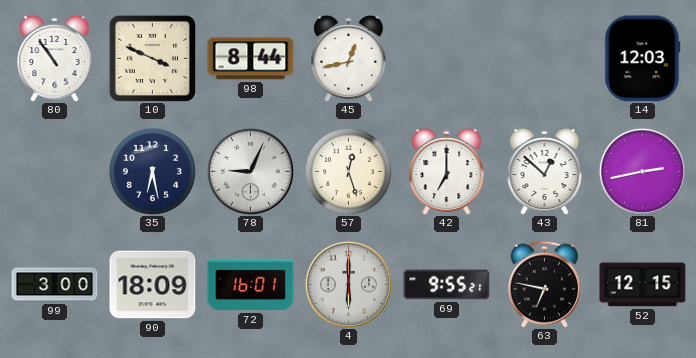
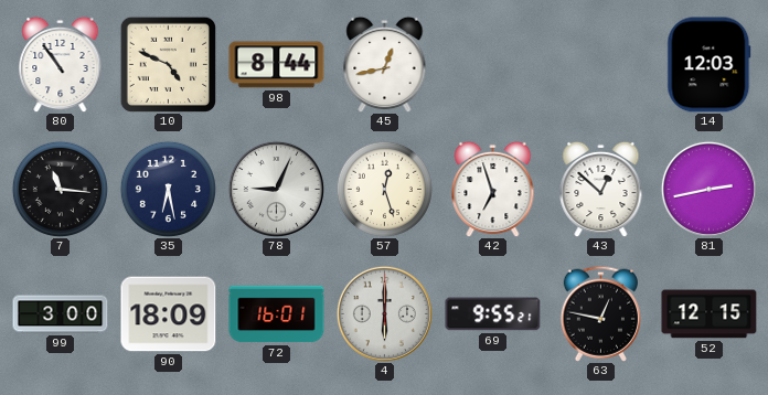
10: 3:49 -> 4:49 (168, 64)
7: none -> 11:16 (60, 189)
42: 7:00 -> 6:57 (493, 189)
63: 6:47 -> 12:47 (600, 313)
